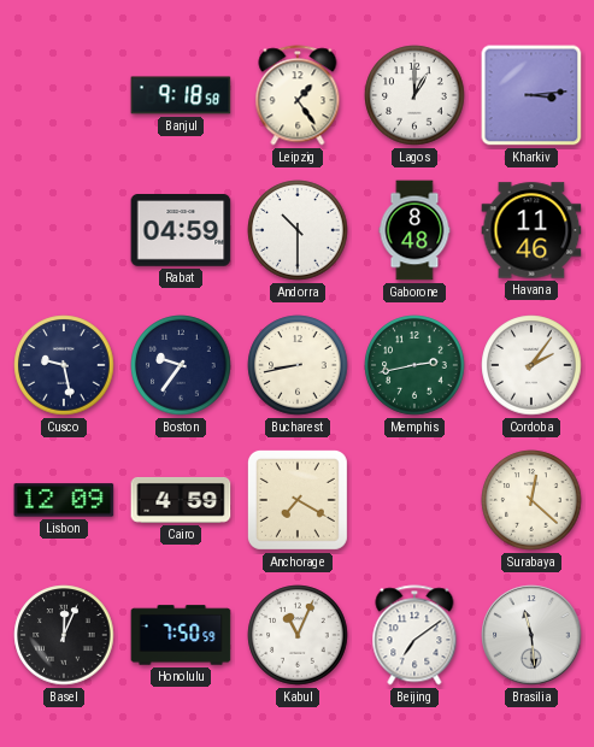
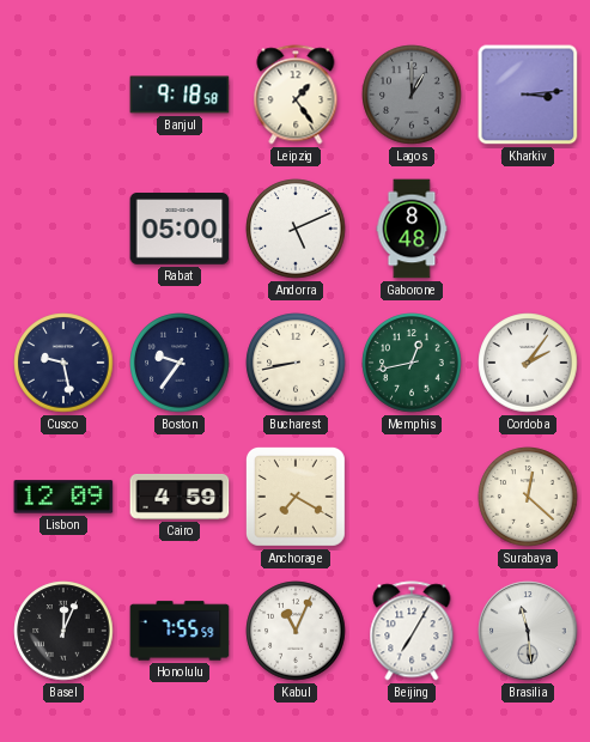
Lagos dial: white -> grey (412, 95)
Rabat: 04:59 -> 05:00 (180, 229)
Andorra: 10:30 -> 5:11 (296, 229)
Havana: 11:46 -> none (531, 230)
Memphis: 2:43 -> 12:43 (412, 363)
Honolulu: 7:50 -> 7:55 (180, 631)
Beijing: 7:09 -> 7:05 (412, 631)
